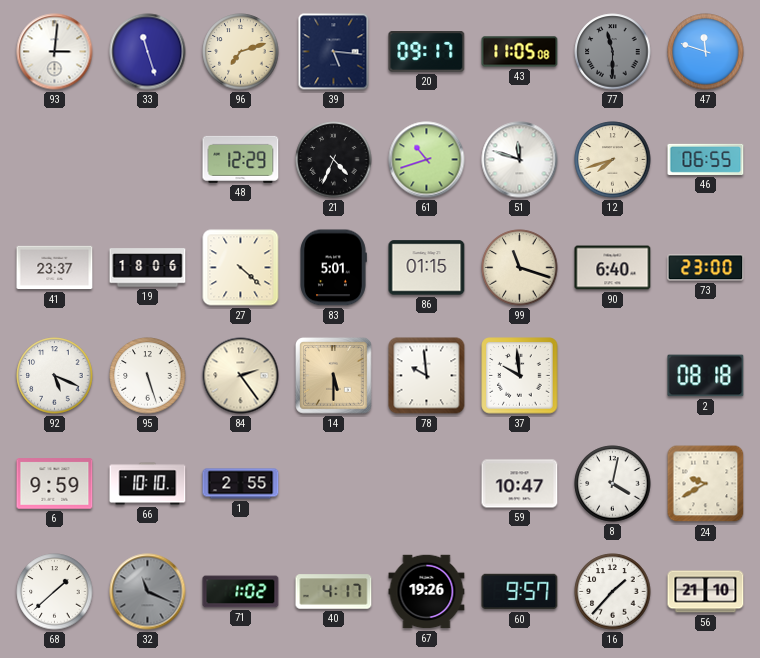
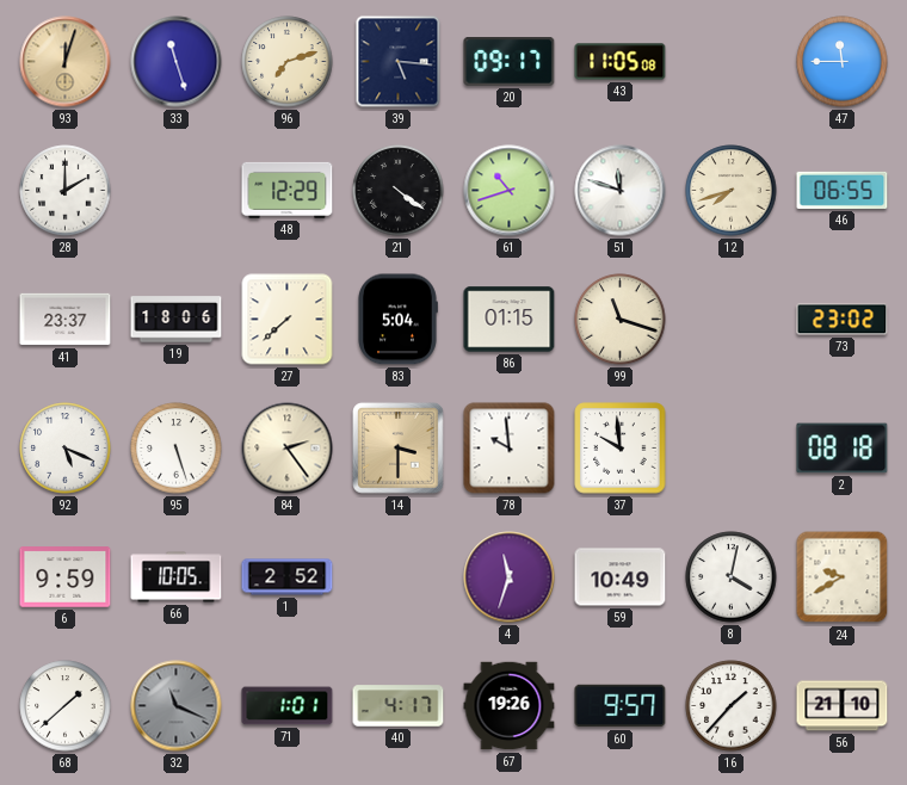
93: 3:01 -> 12:03 (66, 62)
93 dial: white -> champagne (66, 62)
77: 11:30 -> none (613, 52)
47: 11:48 -> 11:45 (843, 62)
28: none -> 2:00 (66, 191)
21: 4:34 -> 4:21 (399, 191)
27: 4:22 -> 7:38 (288, 320)
83: 5:01 -> 5:04 (397, 320)
90: 6:40 -> none (613, 268)
73: 23:00 -> 23:02 (843, 320)
14: 5:30 -> 3:30 (399, 449)
66: 10:10 -> 10:05 (177, 577)
1: 2:55 -> 2:52 (288, 577)
4: none -> 11:33 (510, 577)
59: 10:47 -> 10:49 (621, 577)
71: 1:02 -> 1:01 (288, 706)
